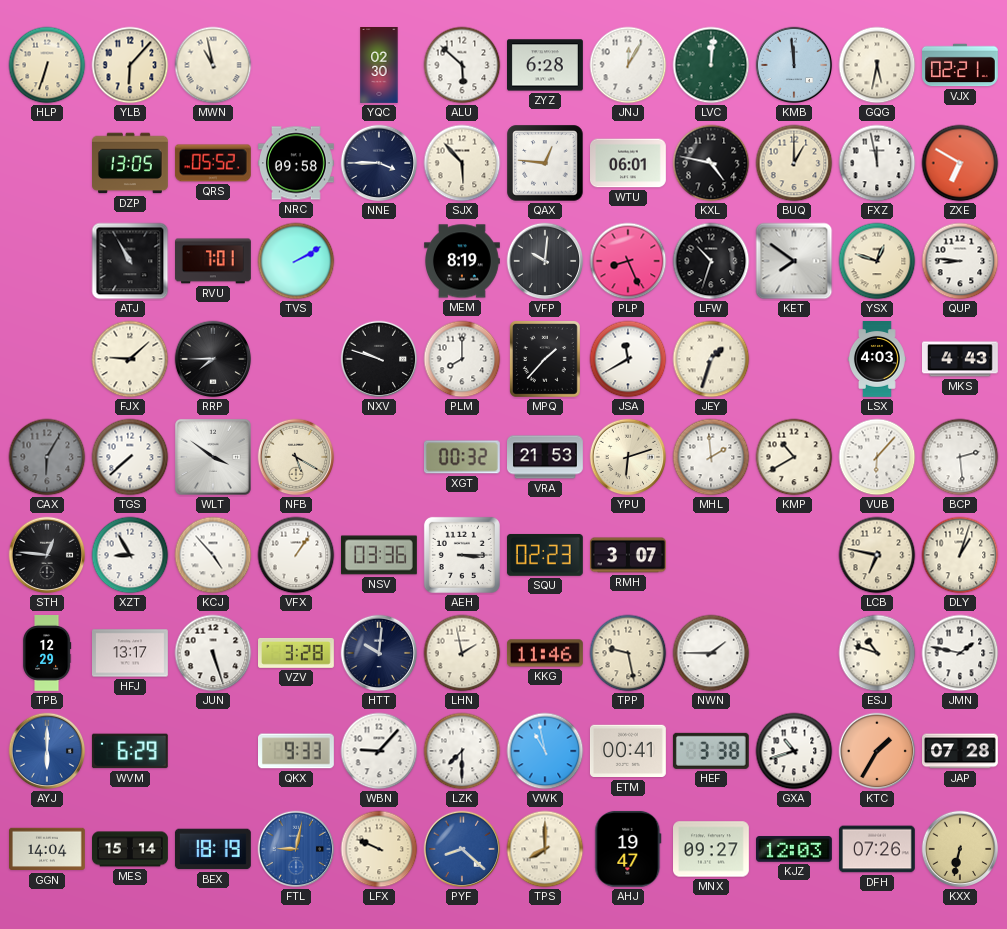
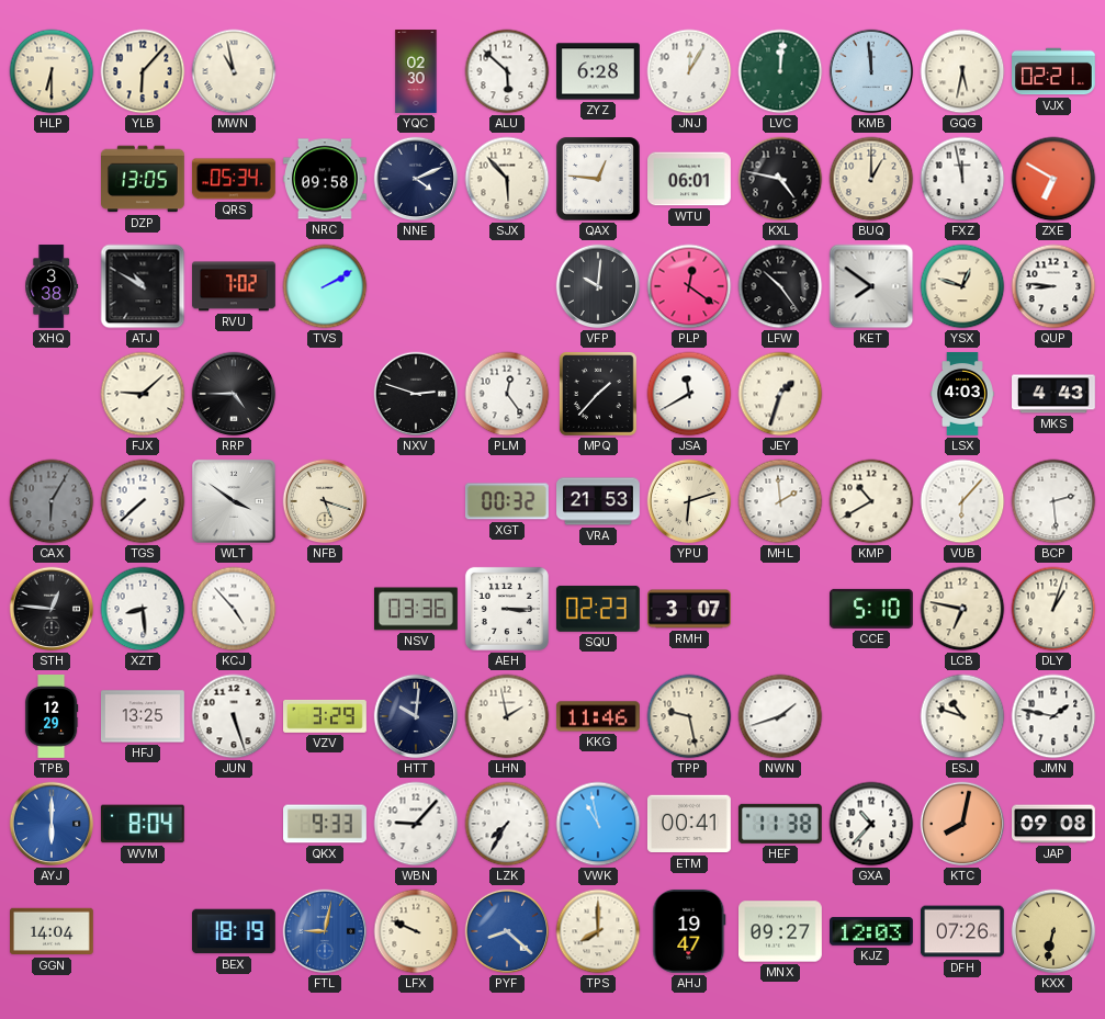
HLP: 6:33 -> 6:30 (52, 71)
QRS: 05:52 -> 05:34 (234, 179)
NNE: 3:45 -> 4:11 (416, 179)
XHQ: none -> 3:38 (52, 286)
ATJ: 10:55 -> 10:50 (143, 286)
RVU: 7:01 -> 7:02 (235, 286)
MEM: 8:19 -> none (463, 261)
PLP: 8:26 -> 12:21 (689, 286)
LFW: 10:33 -> 10:24 (780, 286)
RRP: 7:45 -> 4:45 (234, 394)
NXV: 9:48 -> 2:48 (416, 394)
PLM: 8:00 -> 12:24 (507, 394)
NFB: 5:20 -> 5:18 (325, 501)
XZT: 8:55 -> 8:29 (143, 609)
VFX: 1:06 -> none (296, 555)
CCE: none -> 5:10 (871, 609)
HFJ: 13:17 -> 13:25 (144, 716)
VZV: 3:28 -> 3:29 (326, 716)
NWN: 1:45 -> 1:42 (780, 716)
WVM: 6:29 -> 8:04 (143, 824)
LZK: 7:30 -> 7:35 (507, 824)
HEF: 3:38 -> 11:38 (780, 824)
GXA: 10:42 -> 10:37 (871, 824)
KTC: 1:35 -> 8:02 (962, 824)
JAP: 07:28 -> 09:08 (1055, 824)
MES: 15:14 -> none (131, 849)
